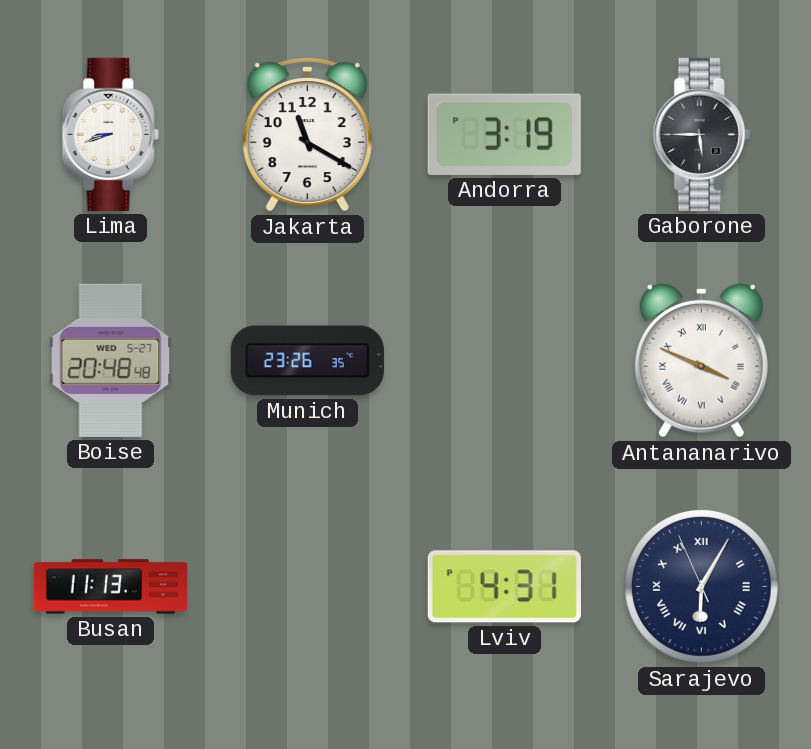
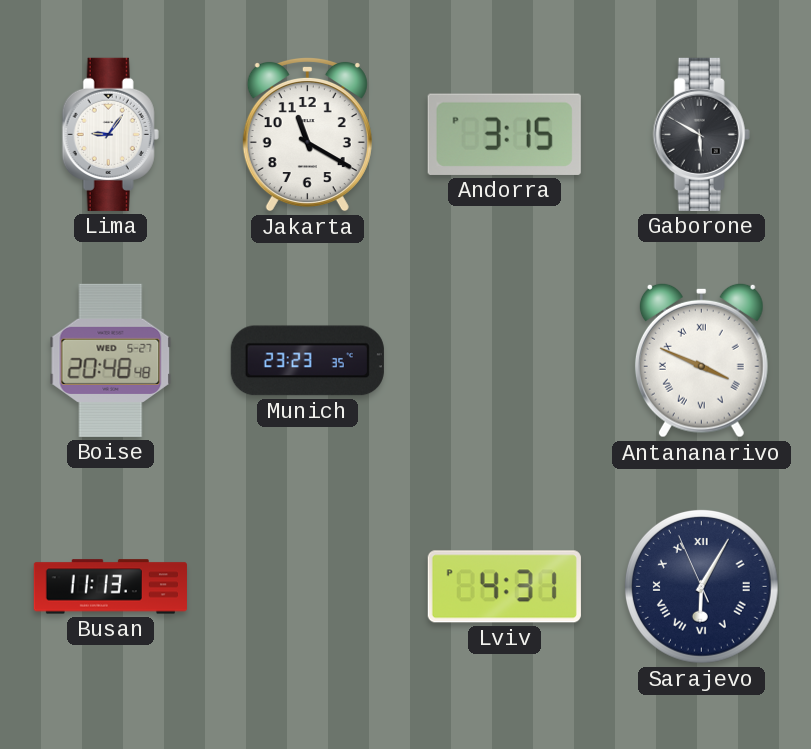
Lima: 8:42 -> 9:06 (110, 134)
Andorra: 3:19 -> 3:15 (504, 134)
Gaborone: 5:45 -> 5:50 (701, 134)
Munich: 23:26 -> 23:23 (307, 361)
